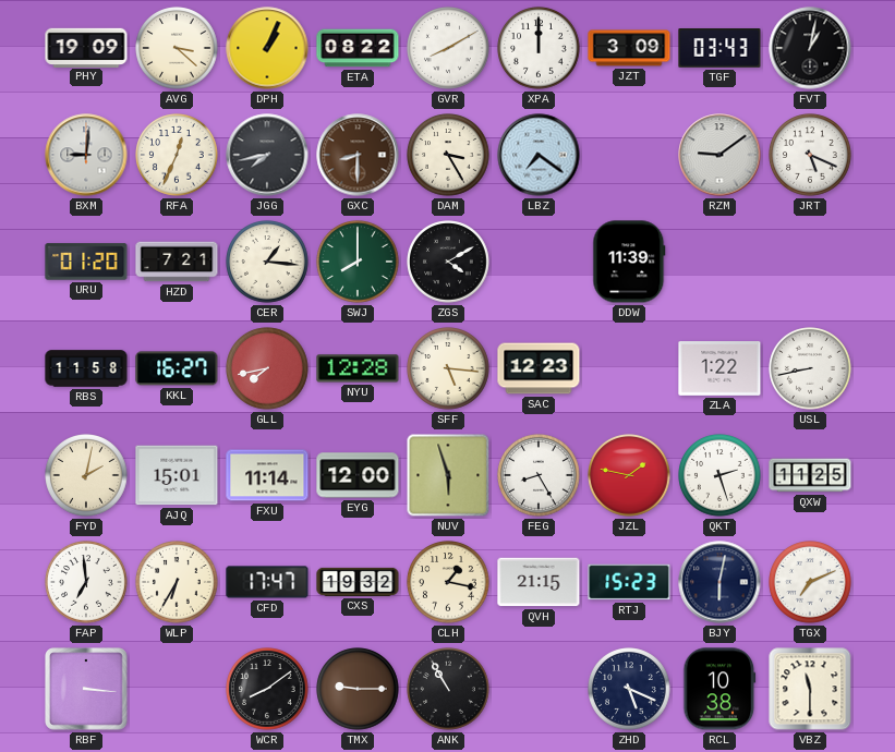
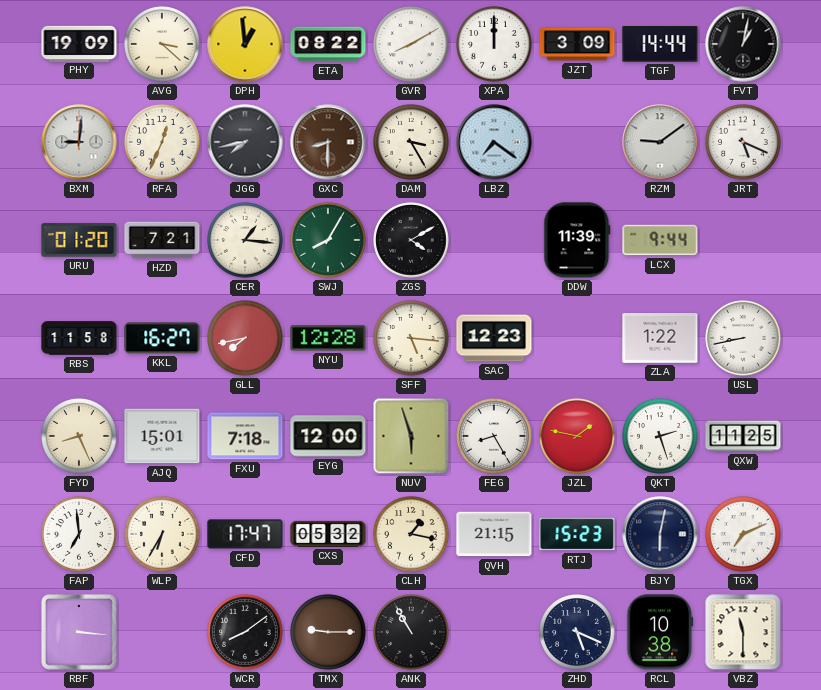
DPH: 1:04 -> 12:59 (245, 44)
TGF: 03:43 -> 14:44 (660, 44)
SWJ: 8:00 -> 8:05 (328, 240)
LCX: none -> 9:44 (660, 240)
FYD: 2:02 -> 8:26 (79, 436)
FXU: 11:14 -> 7:18 (245, 436)
CXS: 19:32 -> 05:32 (328, 534)
